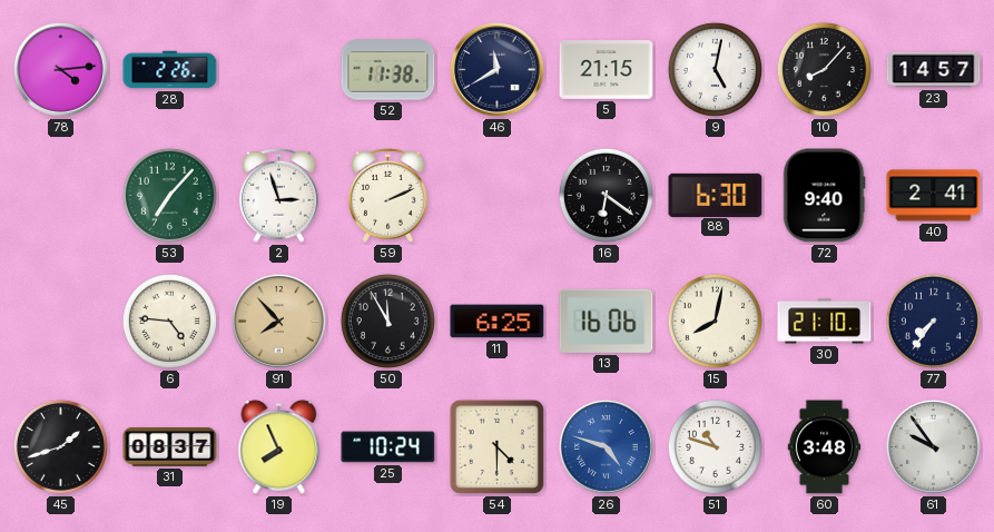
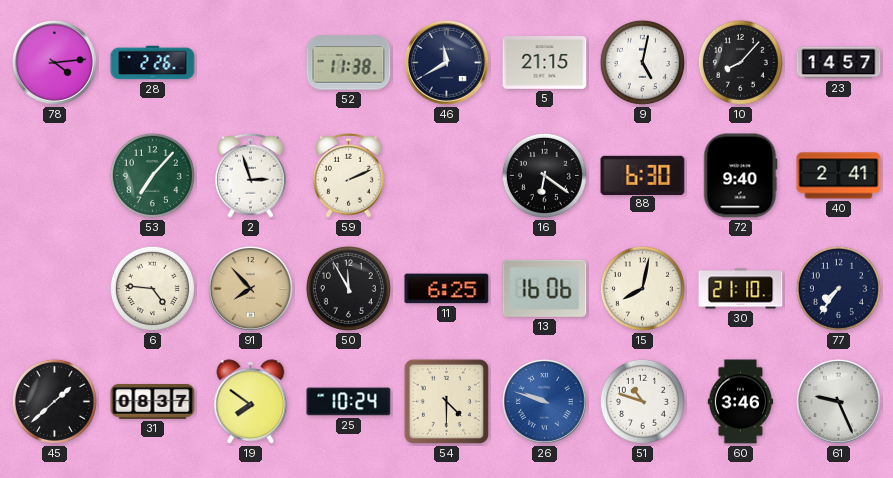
45: 1:42 -> 1:38 (54, 401)
19: 7:56 -> 7:51 (251, 402)
26: 4:48 -> 9:48 (544, 401)
60: 3:48 -> 3:46 (741, 402)
61: 9:54 -> 9:26 (838, 401)
